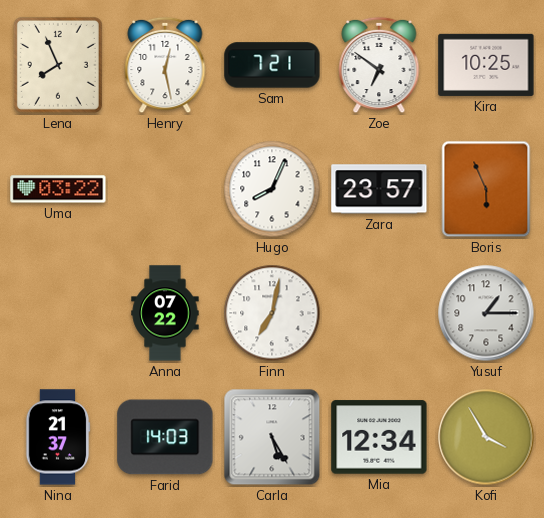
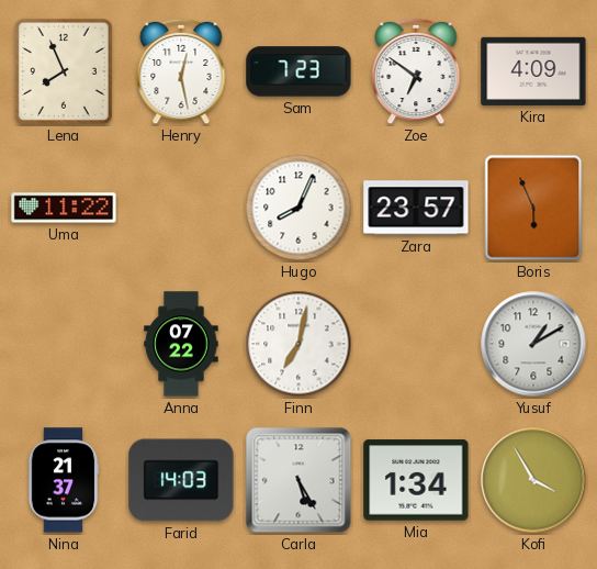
Sam: 7:21 -> 7:23 (298, 71)
Kira: 10:25 -> 4:09 (533, 71)
Uma: 03:22 -> 11:22 (64, 208)
Yusuf: 1:15 -> 1:10 (533, 344)
Mia: 12:34 -> 1:34 (416, 480)
